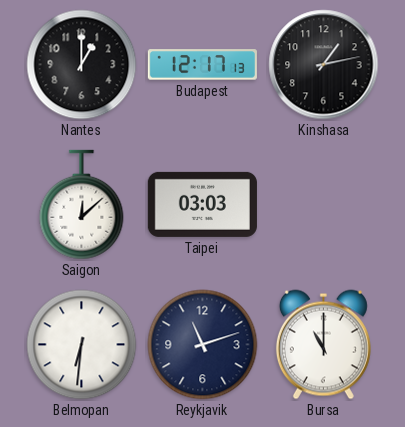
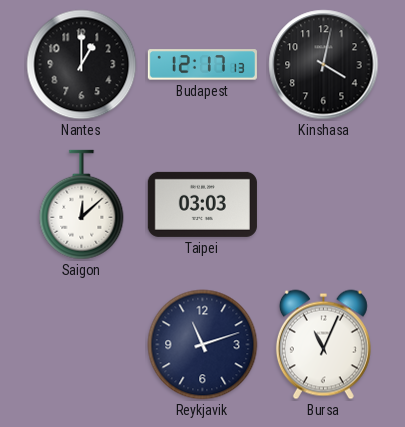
Kinshasa: 1:13 -> 4:02 (324, 65)
Belmopan: 6:31 -> none (82, 345)
Bursa: 11:00 -> 11:04 (323, 345)
